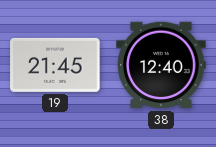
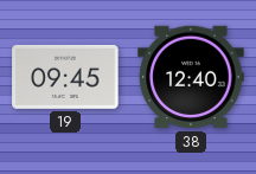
19: 21:45 -> 09:45 (65, 77)
